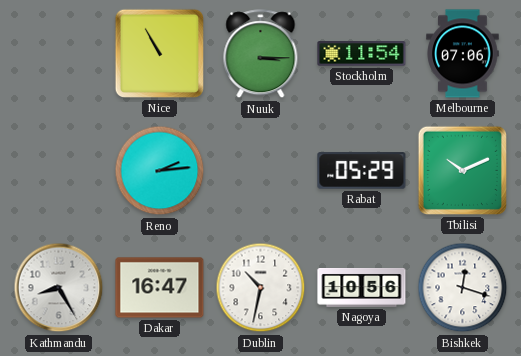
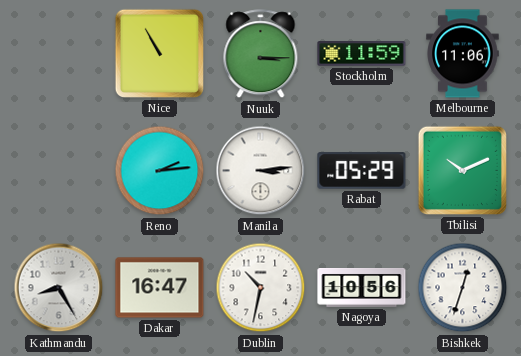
Stockholm: 11:54 -> 11:59 (362, 54)
Melbourne: 07:06 -> 11:06 (463, 54)
Manila: none -> 3:14 (261, 171)
Bishkek: 12:18 -> 12:33 (463, 288)
